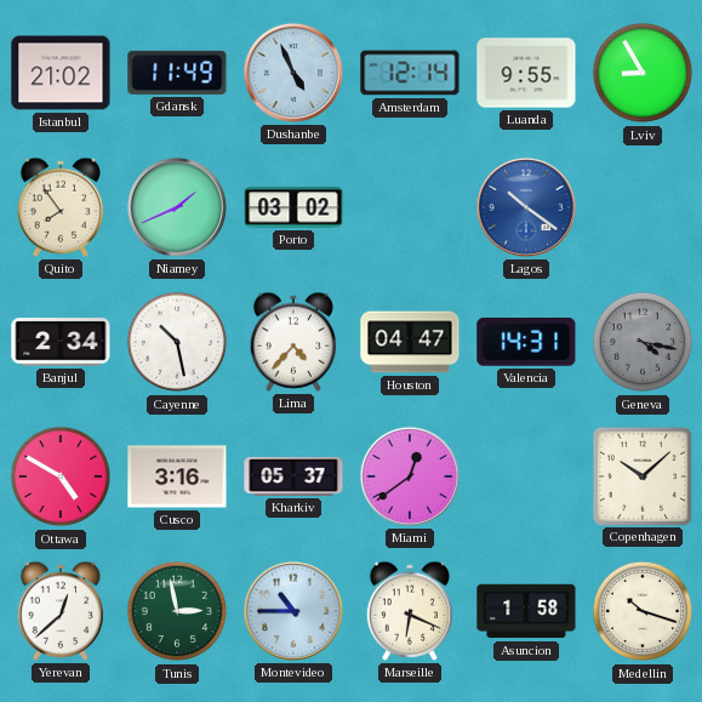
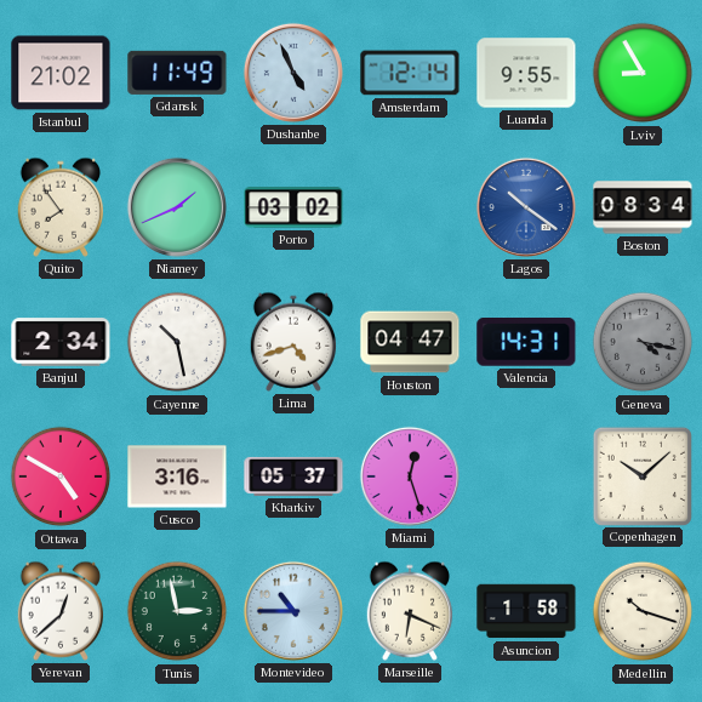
Boston: none -> 08:34 (643, 207)
Lima: 4:37 -> 4:42 (292, 342)
Miami: 12:39 -> 12:27 (410, 476)
